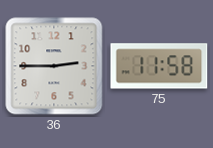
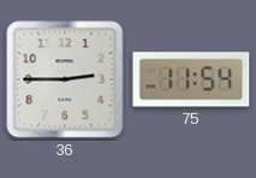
75: 11:58 -> 11:54 (191, 79)
